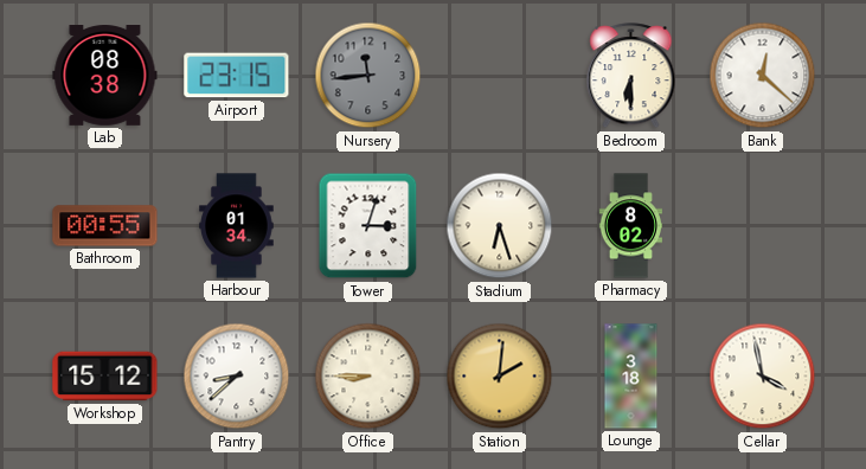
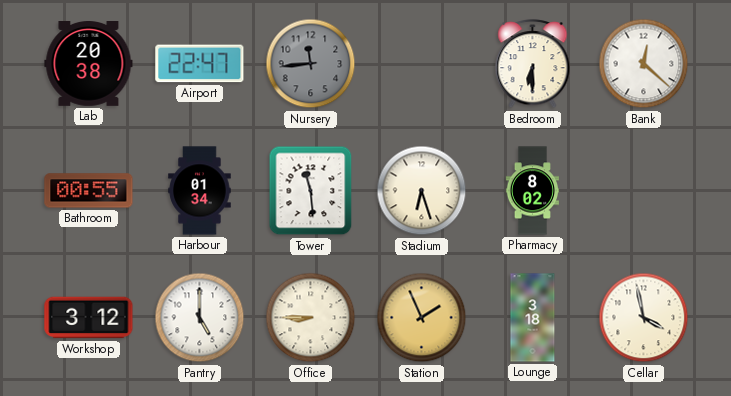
Lab: 08:38 -> 20:38 (89, 64)
Airport: 23:15 -> 22:47 (200, 64)
Tower: 3:03 -> 11:29 (311, 191)
Workshop: 15:12 -> 3:12 (89, 318)
Pantry: 8:38 -> 5:00 (200, 318)
Station: 2:01 -> 1:56 (422, 318)
